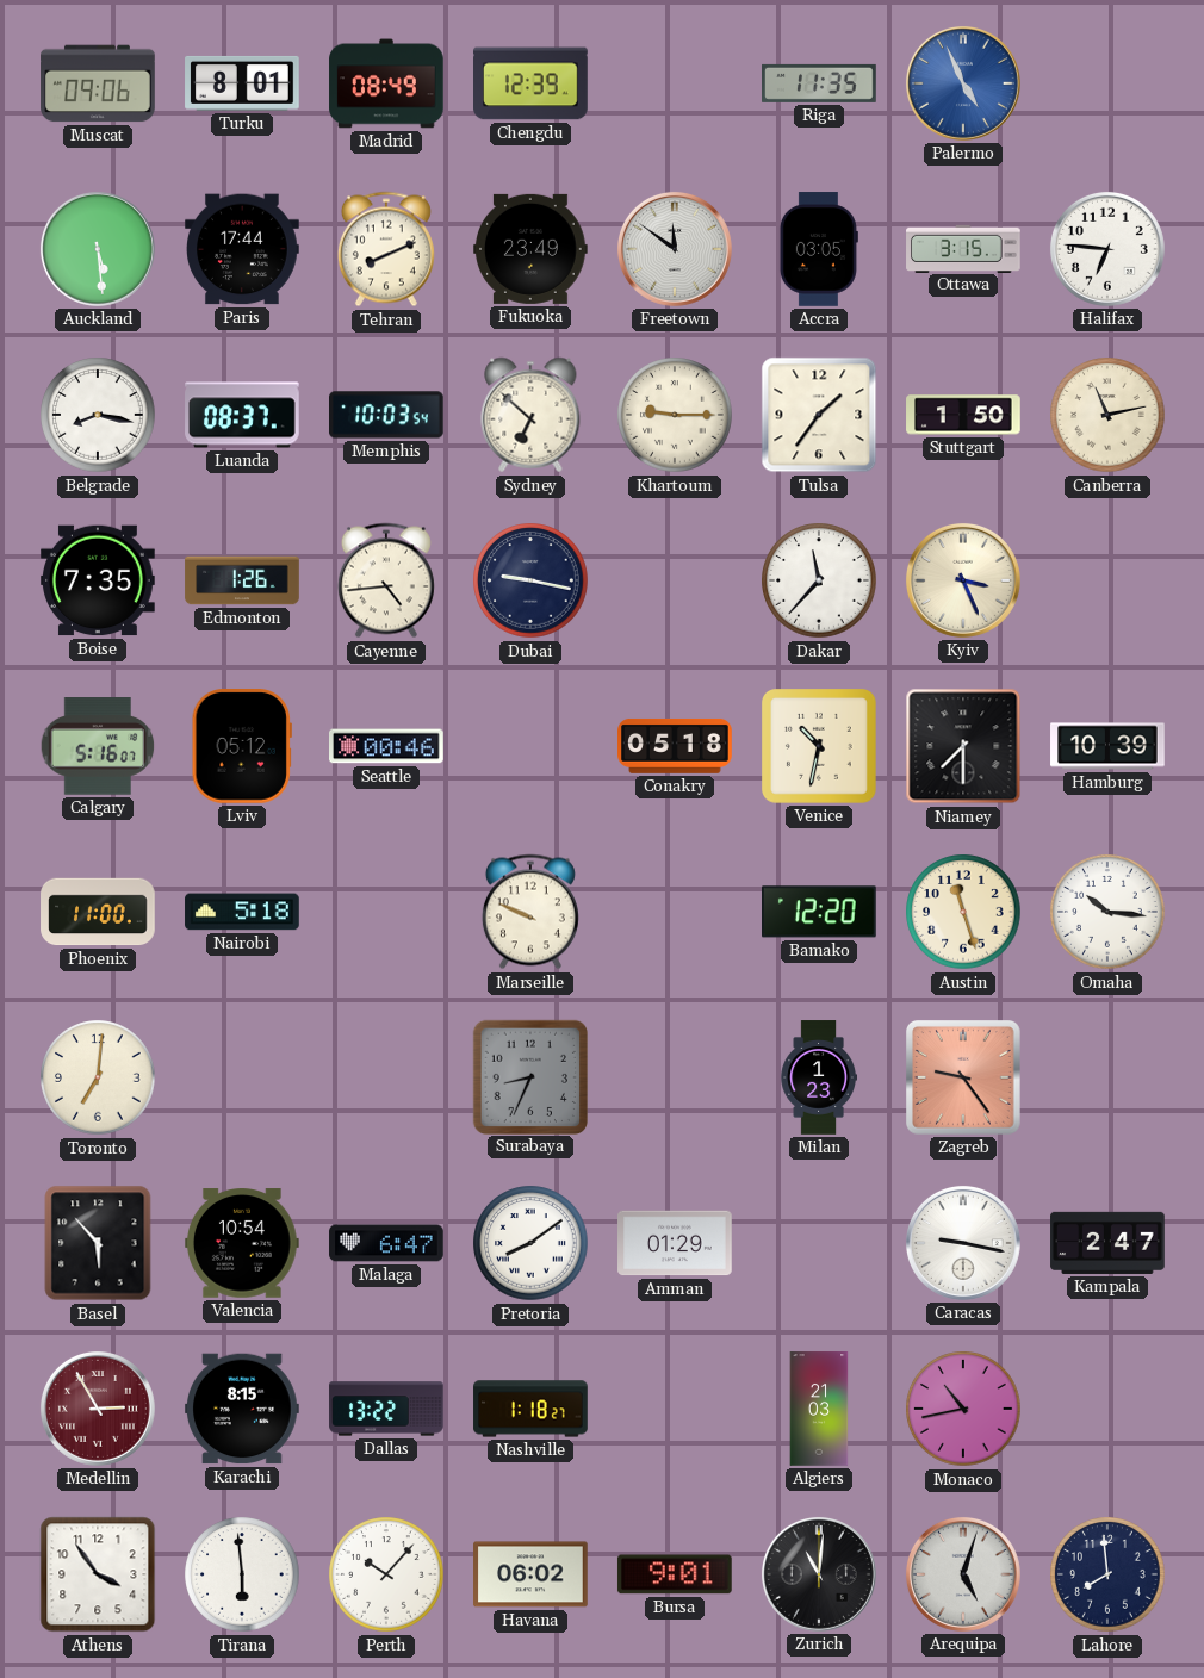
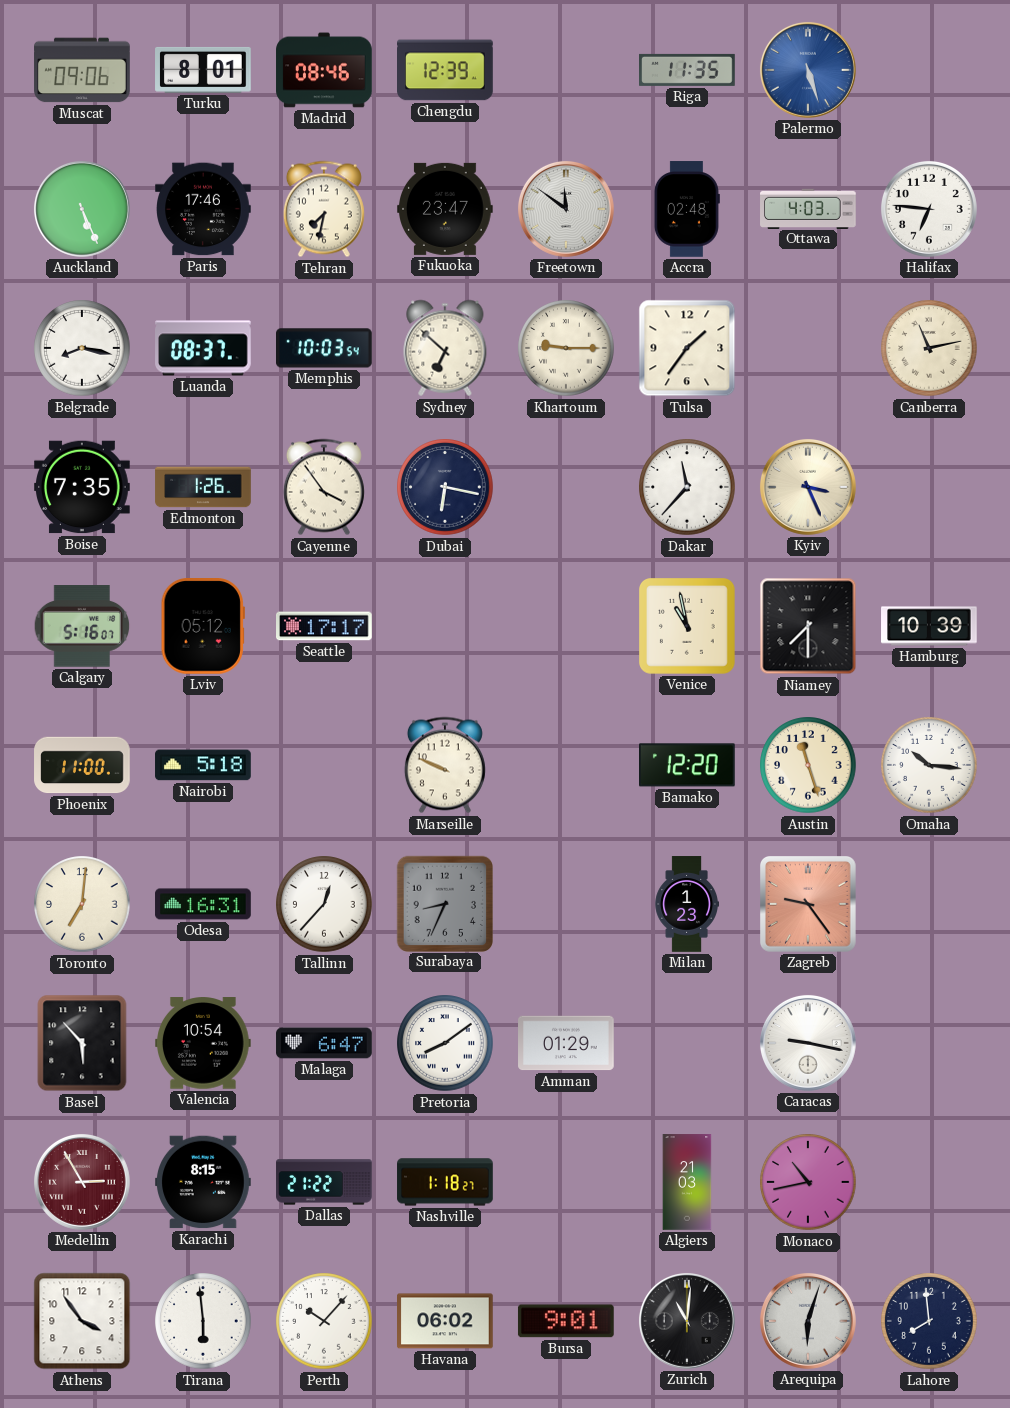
Madrid: 08:49 -> 08:46 (324, 70)
Palermo: 4:56 -> 5:27 (808, 70)
Auckland: 5:29 -> 5:26 (82, 209)
Paris: 17:44 -> 17:46 (203, 209)
Tehran: 8:11 -> 7:32 (324, 209)
Fukuoka: 23:49 -> 23:47 (446, 209)
Accra: 03:05 -> 02:48 (687, 209)
Ottawa: 3:15 -> 4:03 (808, 208)
Stuttgart: 1:50 -> none (963, 415)
Cayenne: 4:44 -> 3:54 (324, 487)
Dubai: 9:17 -> 6:17 (445, 487)
Seattle: 00:46 -> 17:17 (325, 626)
Conakry: 05:18 -> none (675, 746)
Venice: 10:32 -> 10:58 (688, 627)
Odesa: none -> 16:31 (203, 904)
Tallinn: none -> 12:37 (324, 904)
Kampala: 2:47 -> none (1107, 1243)
Dallas: 13:22 -> 21:22 (324, 1182)
Arequipa: 5:03 -> 6:03 (808, 1321)
